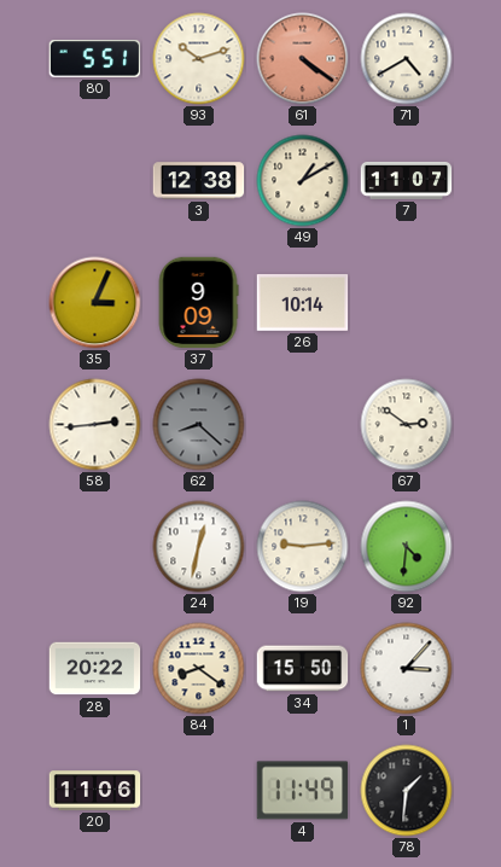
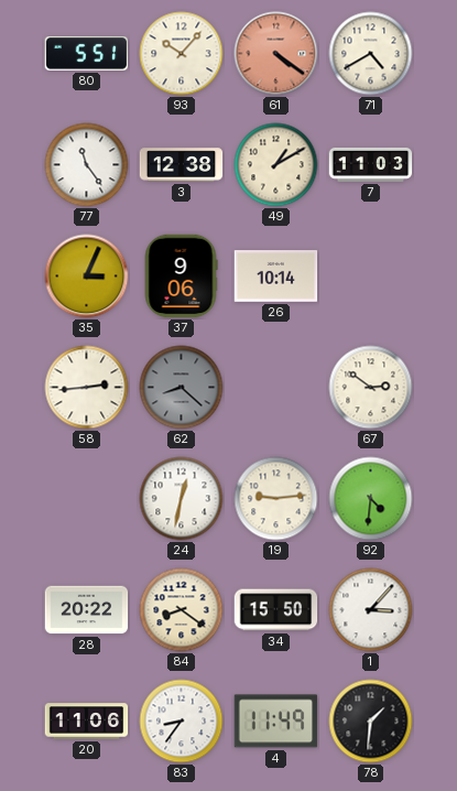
93: 10:12 -> 10:07 (182, 54)
77: none -> 11:24 (87, 165)
7: 11:07 -> 11:03 (371, 165)
37: 9:09 -> 9:06 (181, 277)
83: none -> 8:36 (182, 722)
